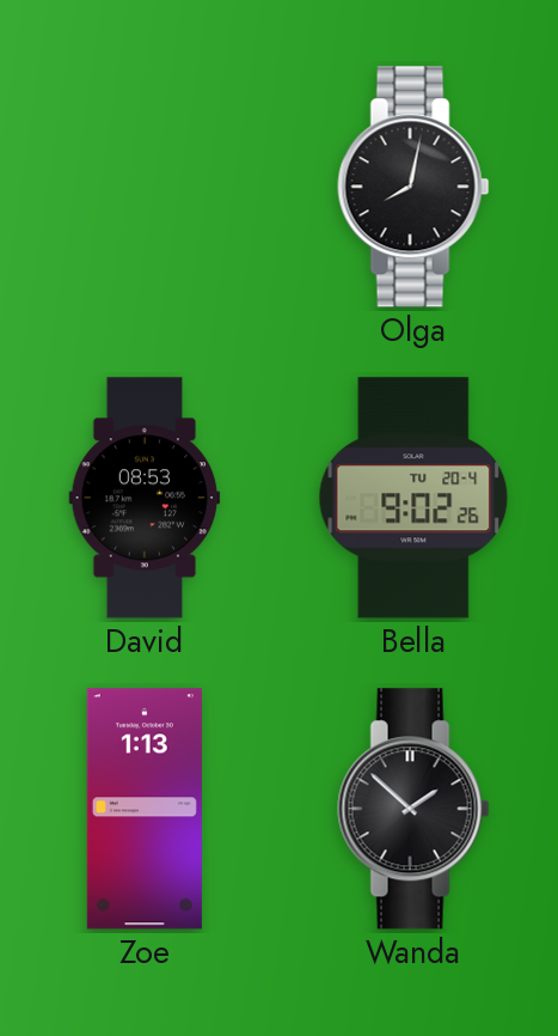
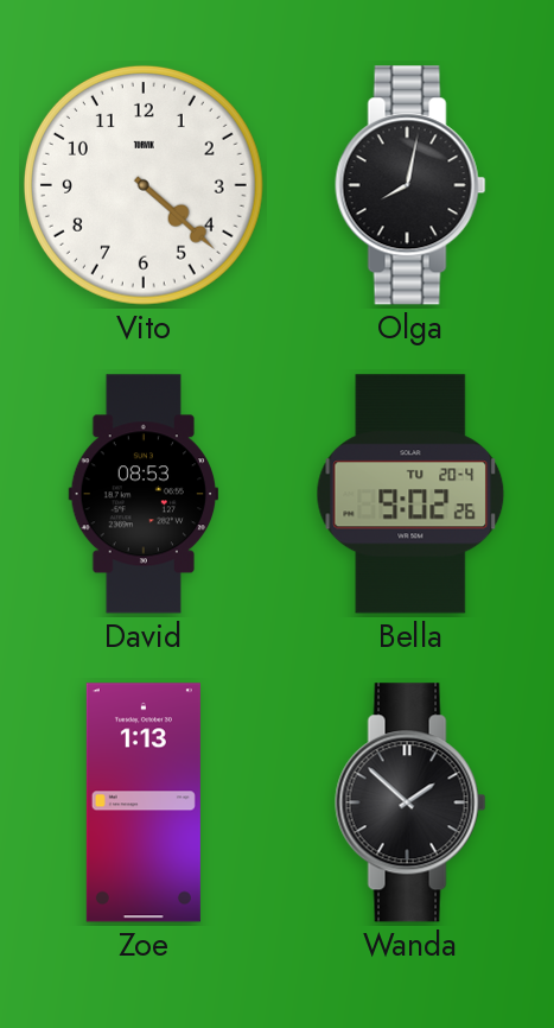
Vito: none -> 4:22 (144, 185)
